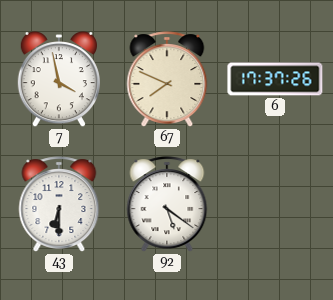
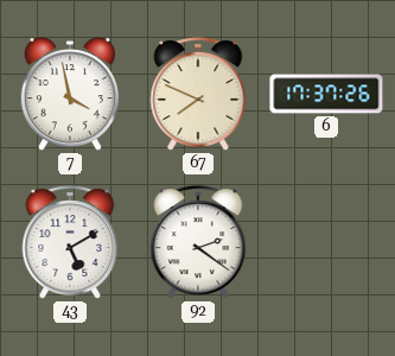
43: 6:30 -> 5:10 (70, 242)
92: 5:21 -> 2:21 (198, 242)
